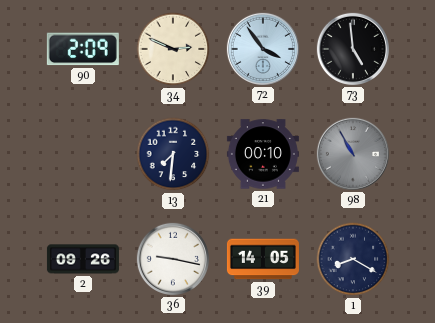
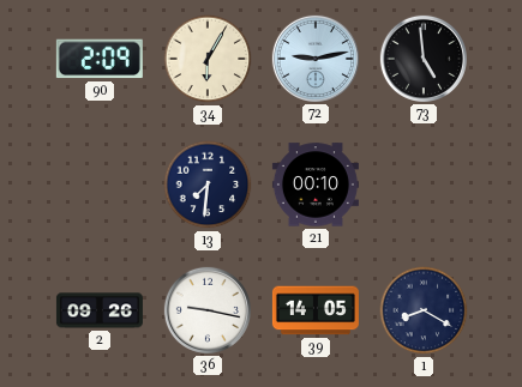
34: 2:49 -> 6:05 (208, 59)
72: 3:54 -> 9:13 (316, 59)
98: 10:55 -> none (353, 154)
